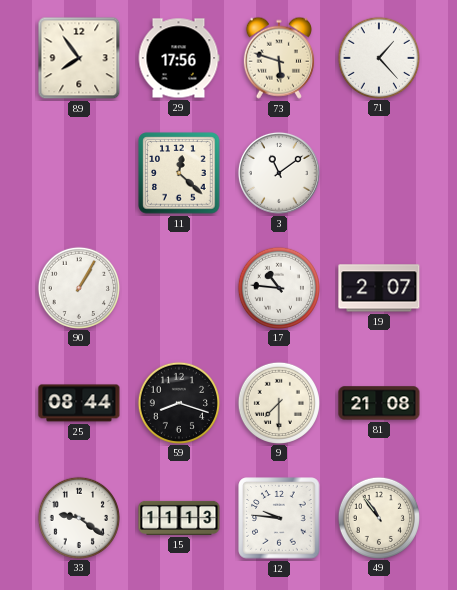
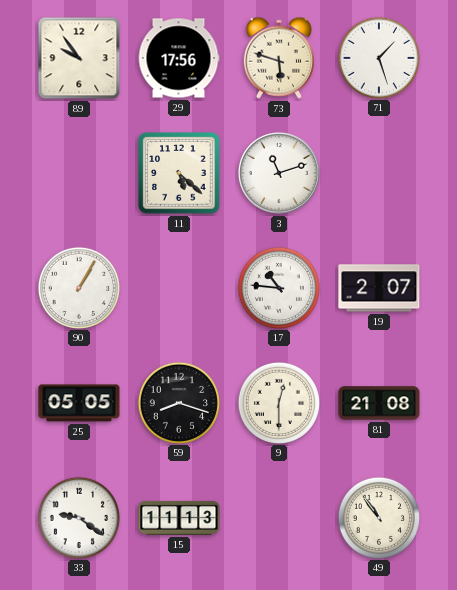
89: 7:54 -> 9:54 (79, 58)
71: 1:23 -> 1:27 (378, 57)
11: 12:22 -> 5:22 (179, 173)
3: 11:09 -> 11:12 (279, 173)
25: 08:44 -> 05:05 (79, 403)
9: 7:30 -> 12:30 (278, 402)
12: 9:46 -> none (279, 518)
